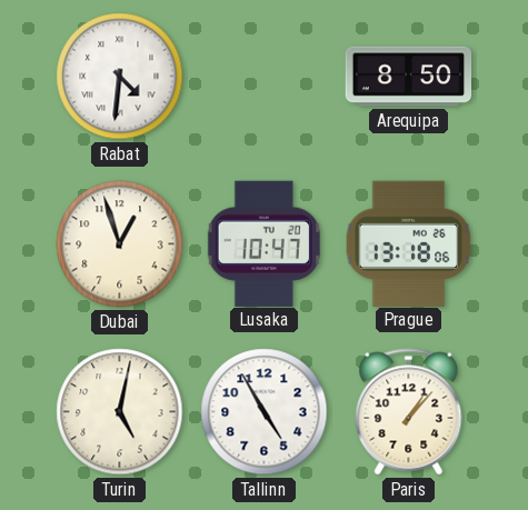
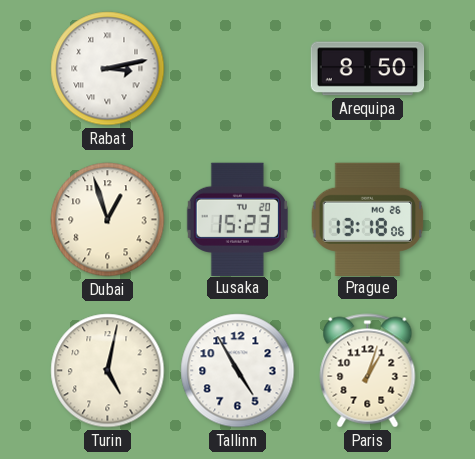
Rabat: 4:31 -> 3:13 (108, 69)
Lusaka: 10:47 -> 15:23 (237, 219)
Paris: 1:07 -> 1:03 (368, 371)
